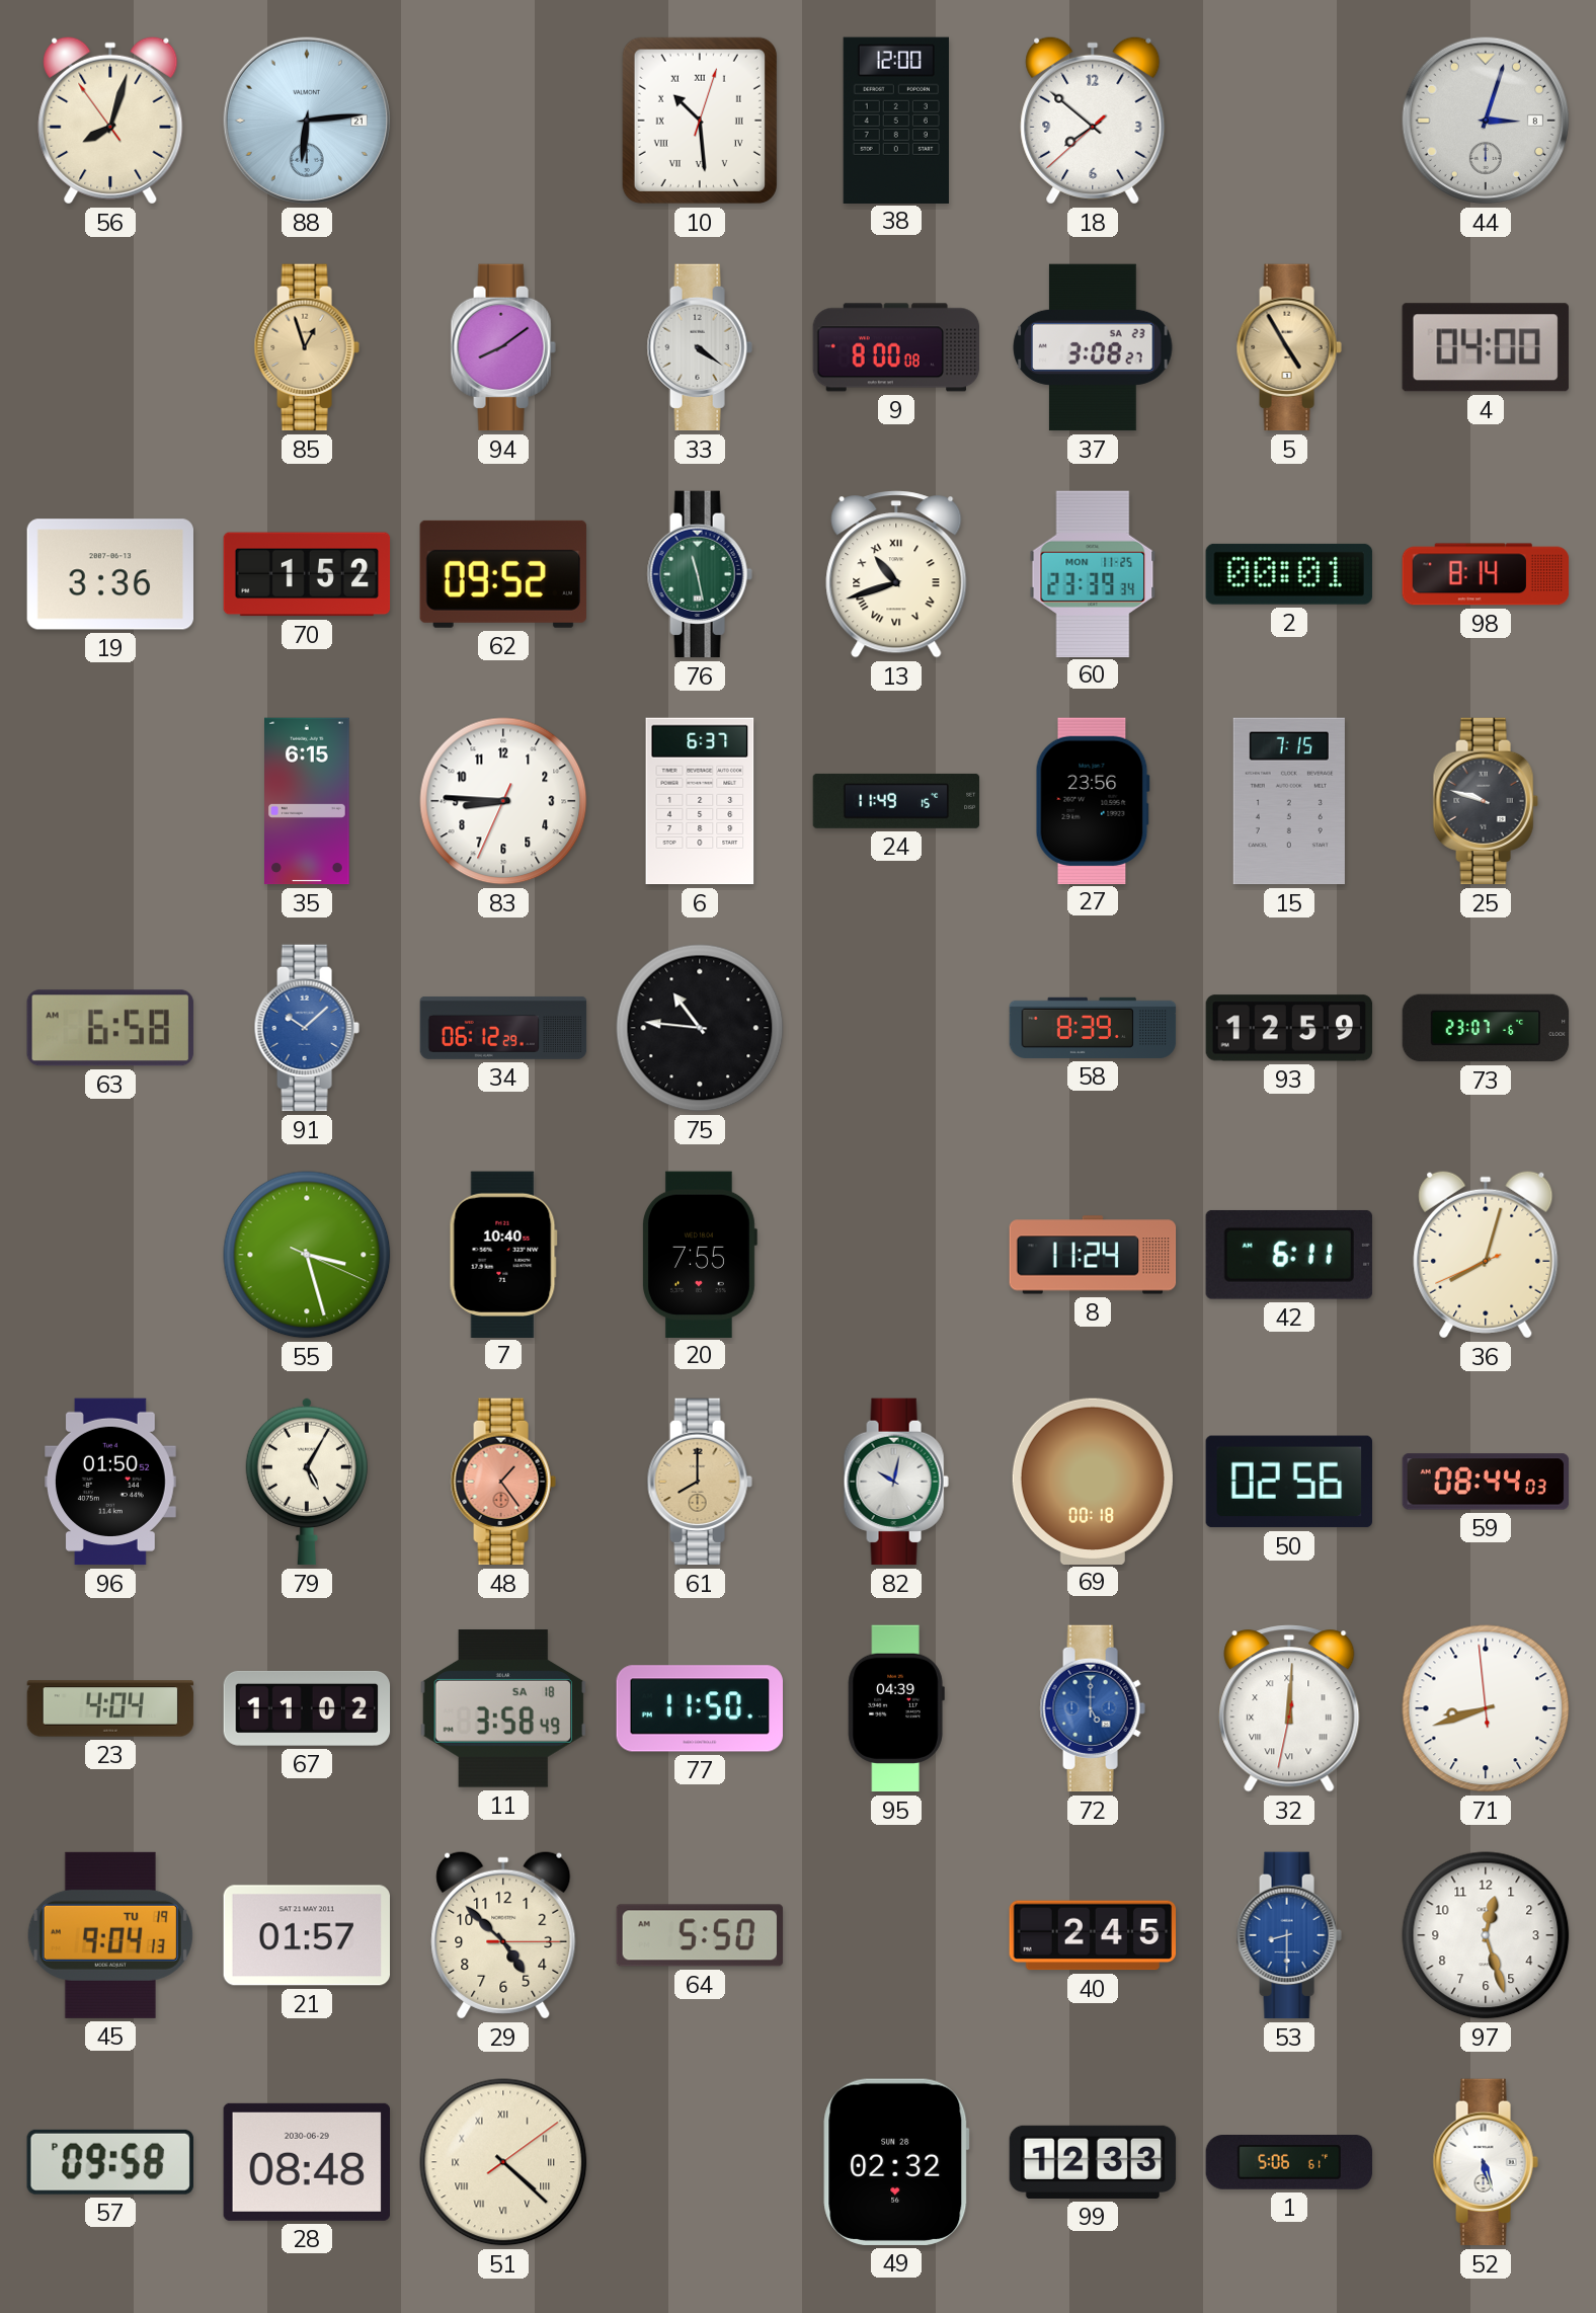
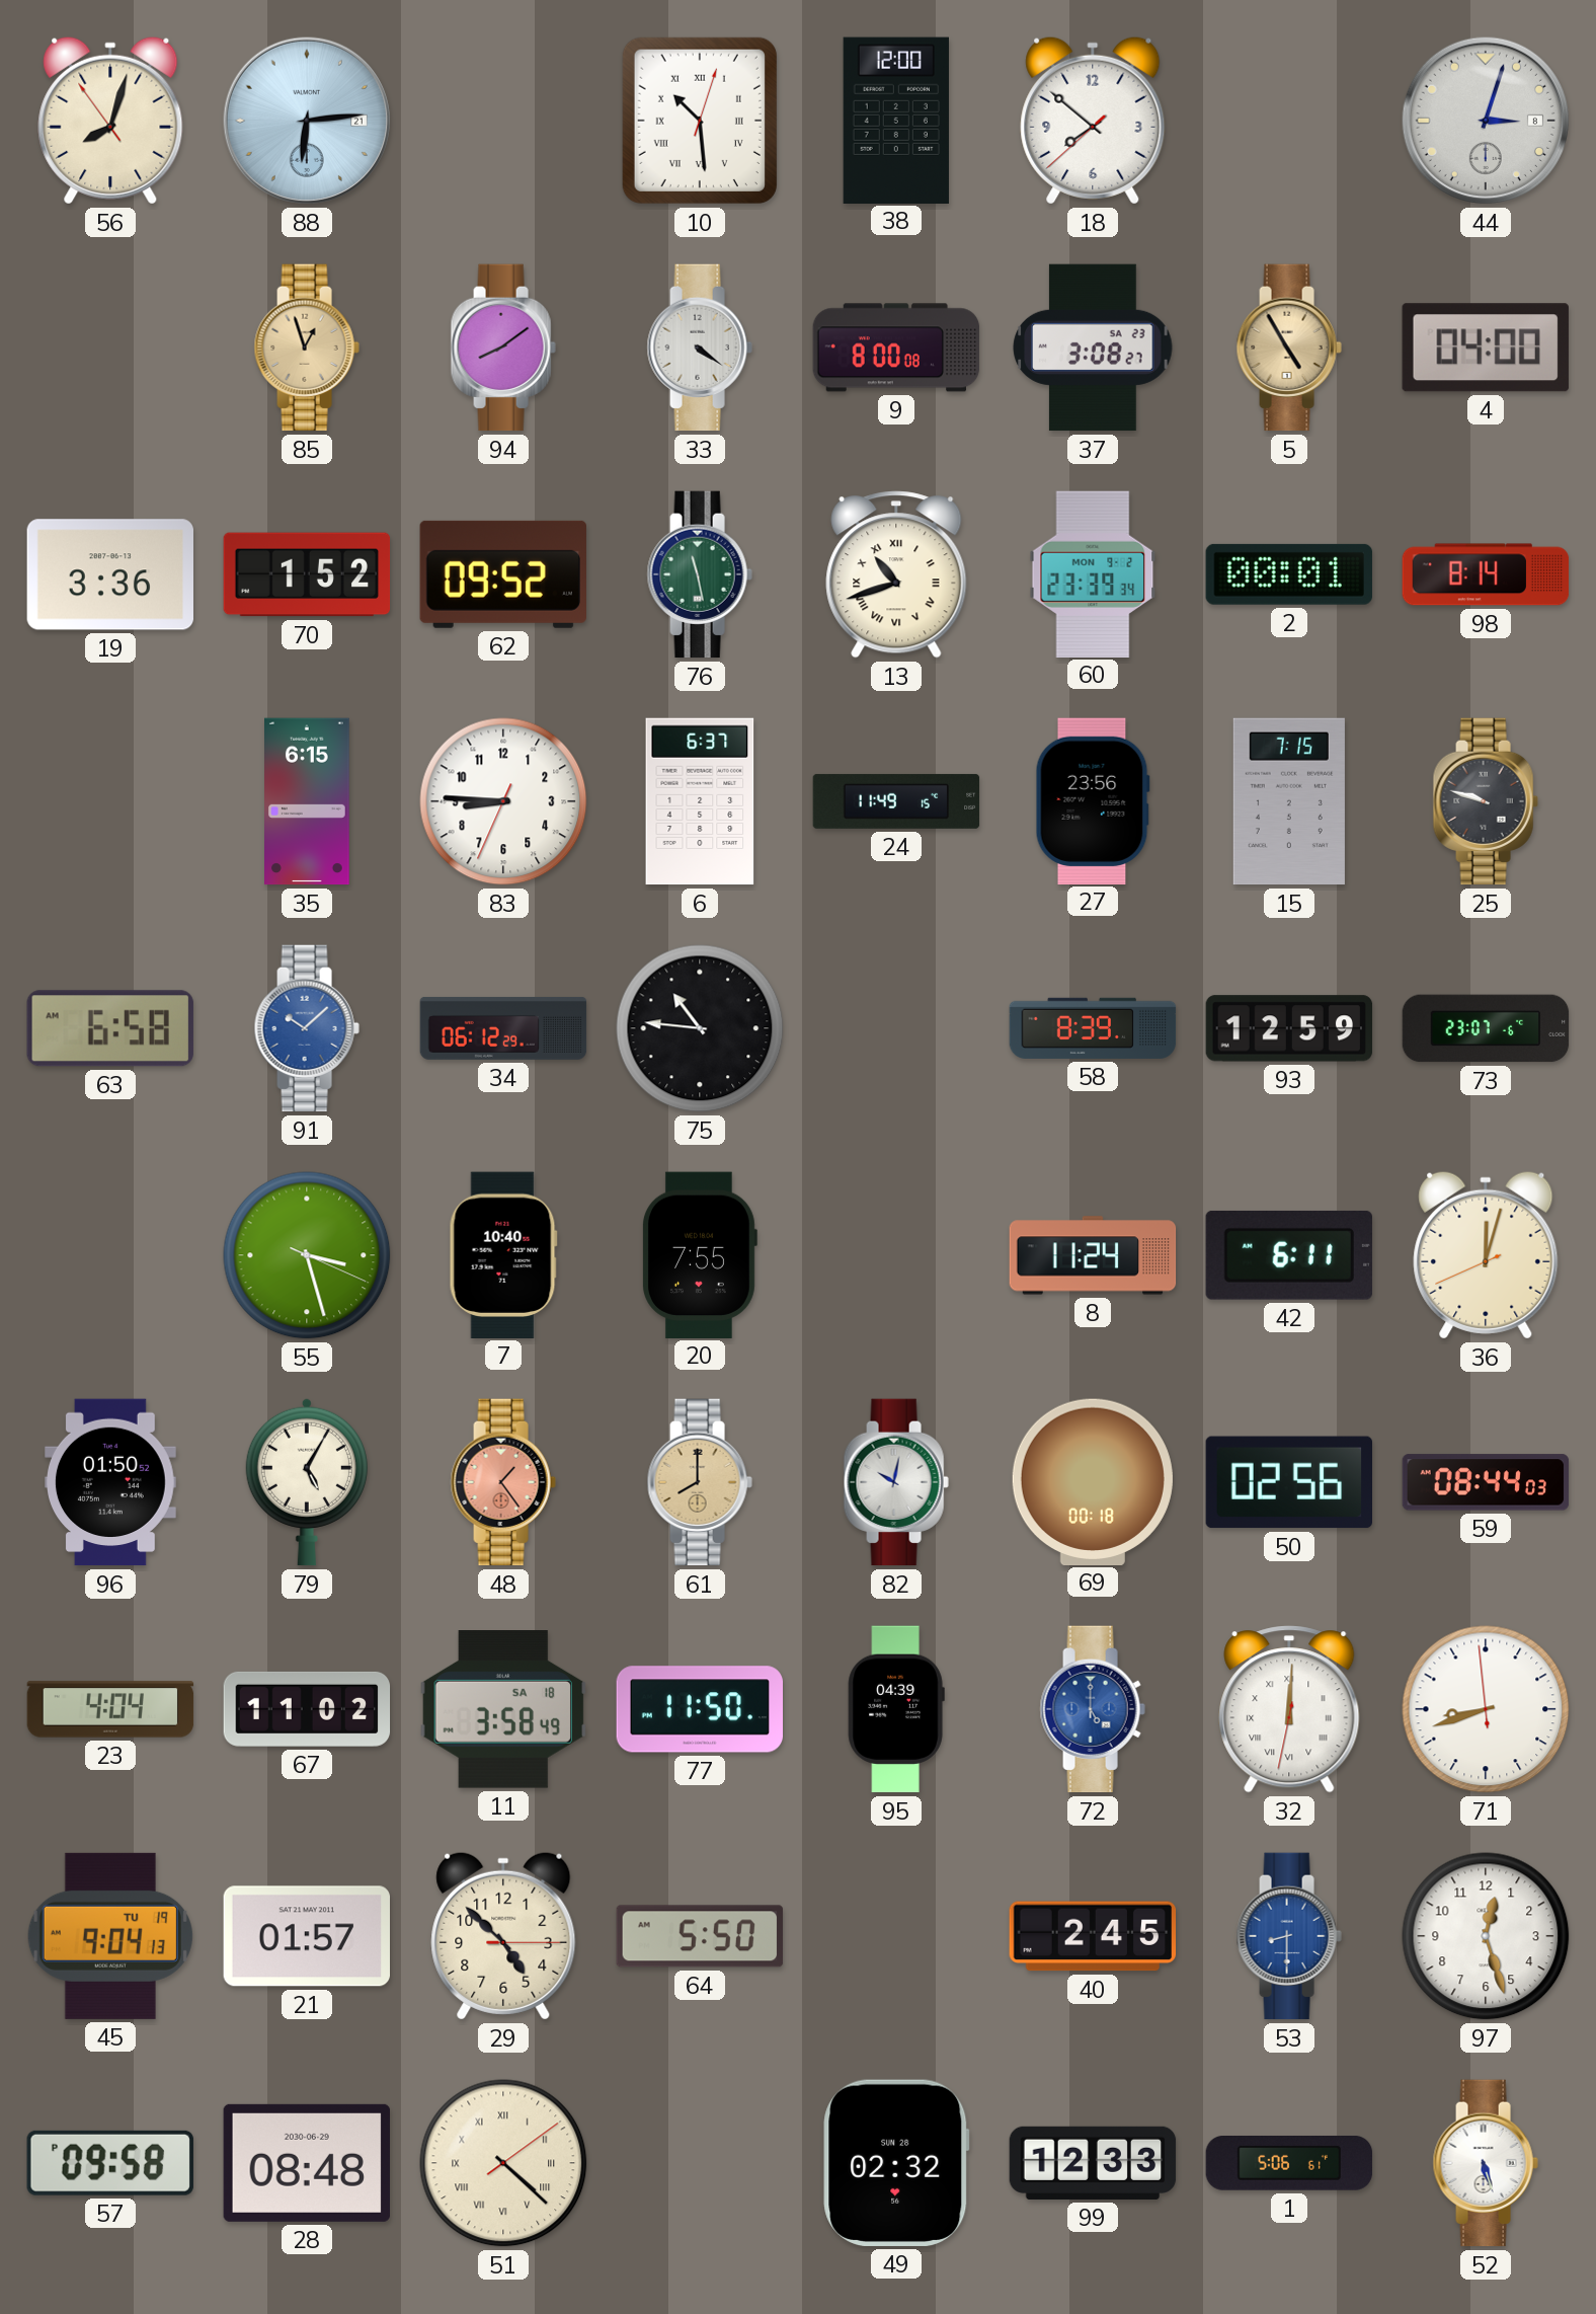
60 date: MON 11-25 -> MON 9-2 (1093, 573)
36: 8:02 -> 12:02 (1486, 1255)
